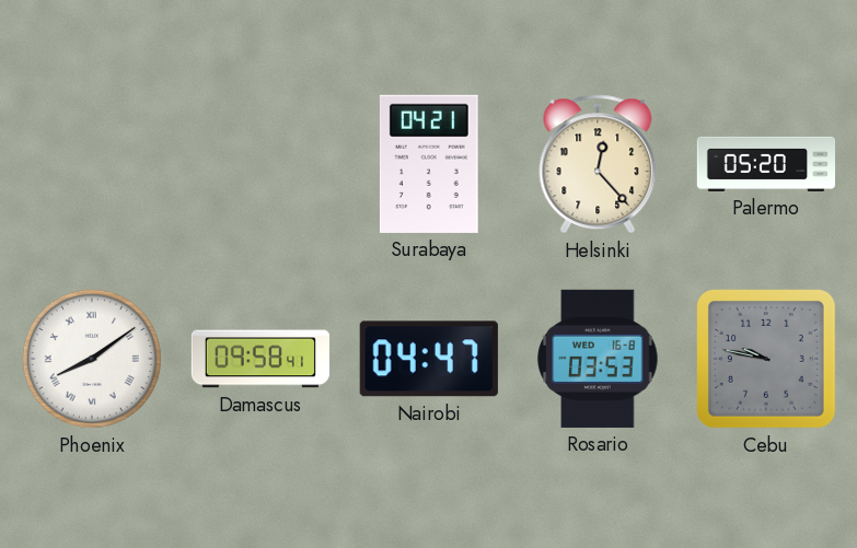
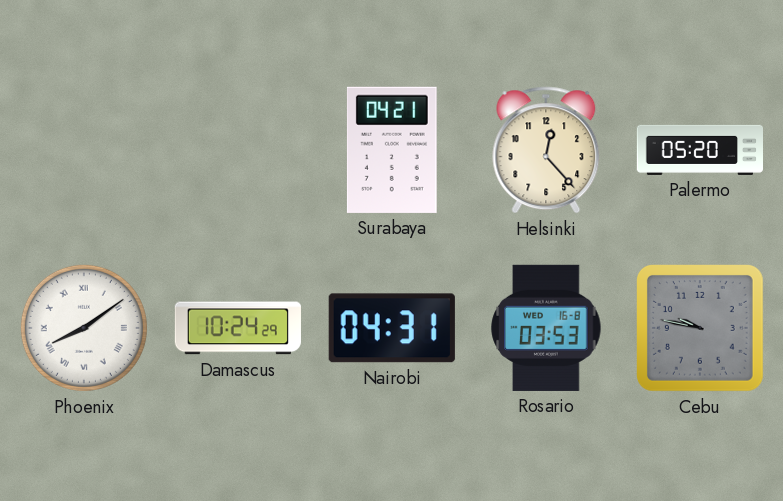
Damascus: 09:58 -> 10:24 (238, 328)
Nairobi: 04:47 -> 04:31 (392, 328)
